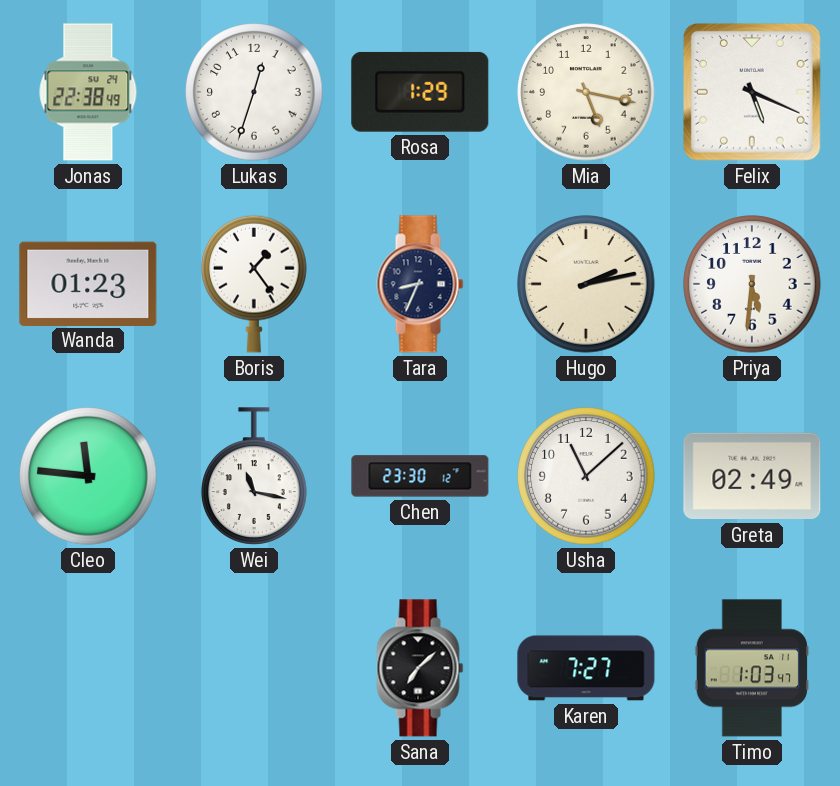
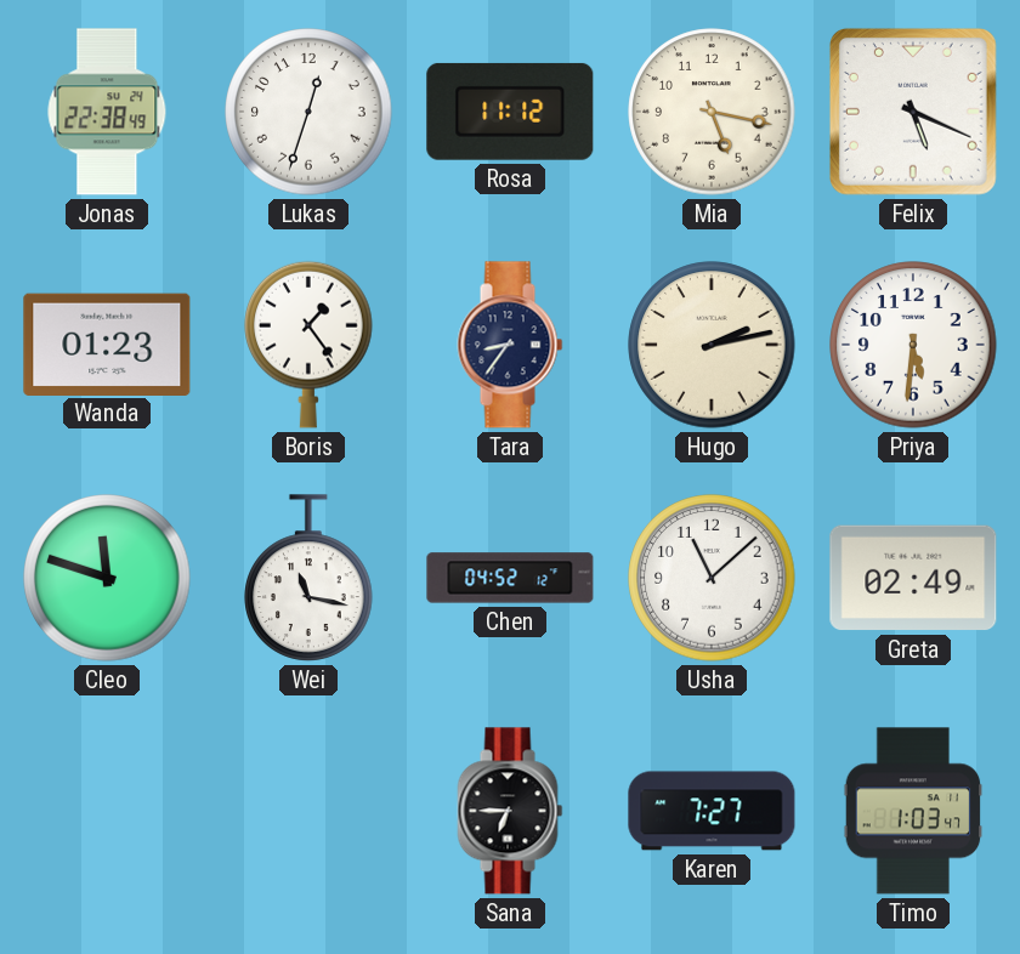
Rosa: 1:29 -> 11:12 (510, 112)
Tara: 8:34 -> 8:36 (510, 345)
Cleo: 11:46 -> 11:48 (107, 578)
Chen: 23:30 -> 04:52 (510, 578)
Sana: 7:08 -> 6:45 (510, 811)
